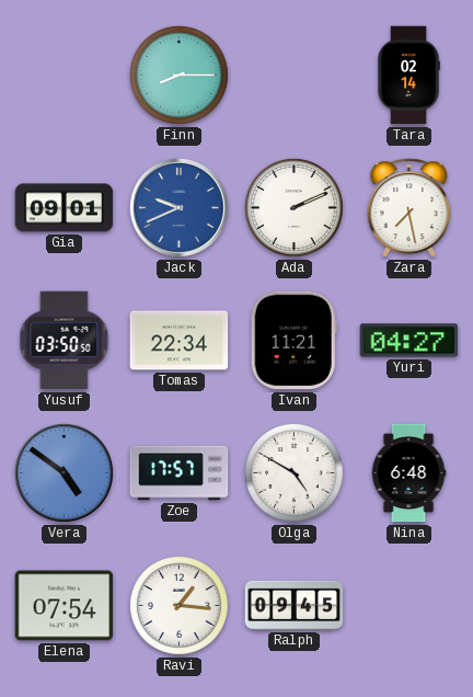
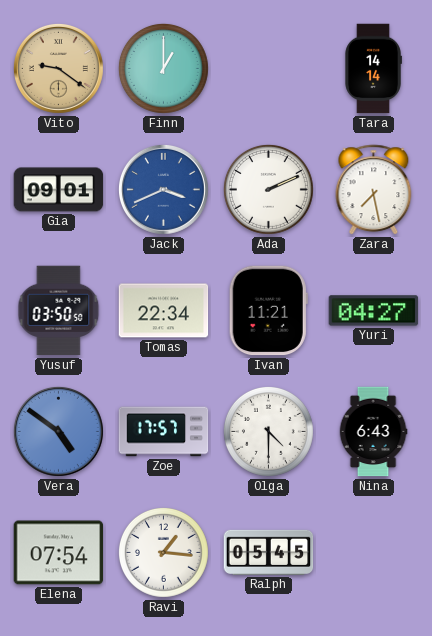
Vito: none -> 9:21 (58, 68)
Finn: 8:15 -> 1:00 (163, 68)
Tara: 02:14 -> 14:14 (373, 69)
Jack: 9:41 -> 3:41 (163, 189)
Olga: 4:50 -> 4:30 (268, 431)
Nina: 6:48 -> 6:43 (373, 432)
Ralph: 09:45 -> 05:45 (269, 552)
